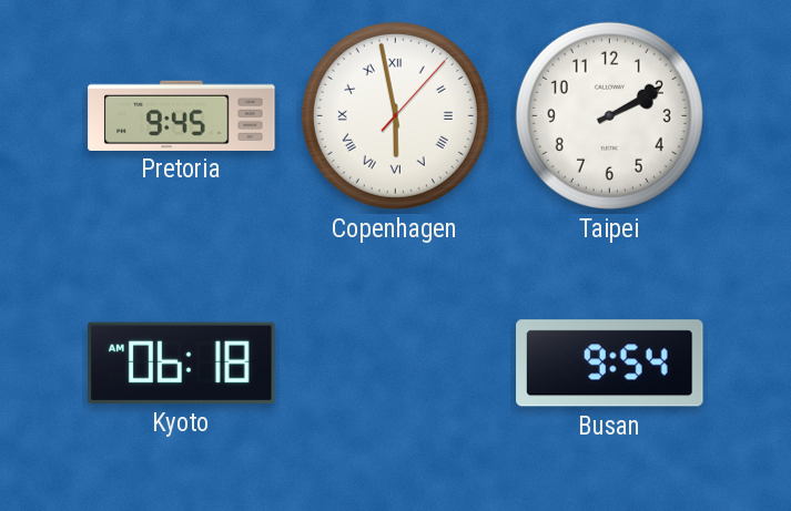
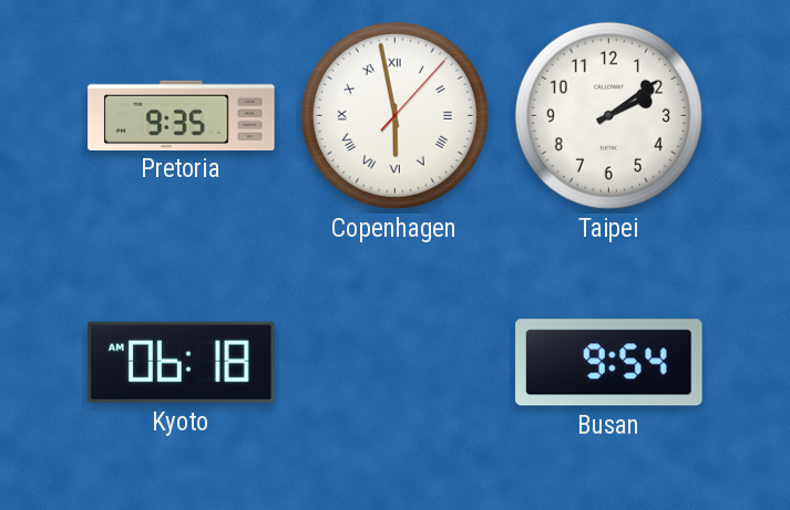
Pretoria: 9:45 -> 9:35 (182, 115)
Taipei: 2:10 -> 2:09 (608, 115)
